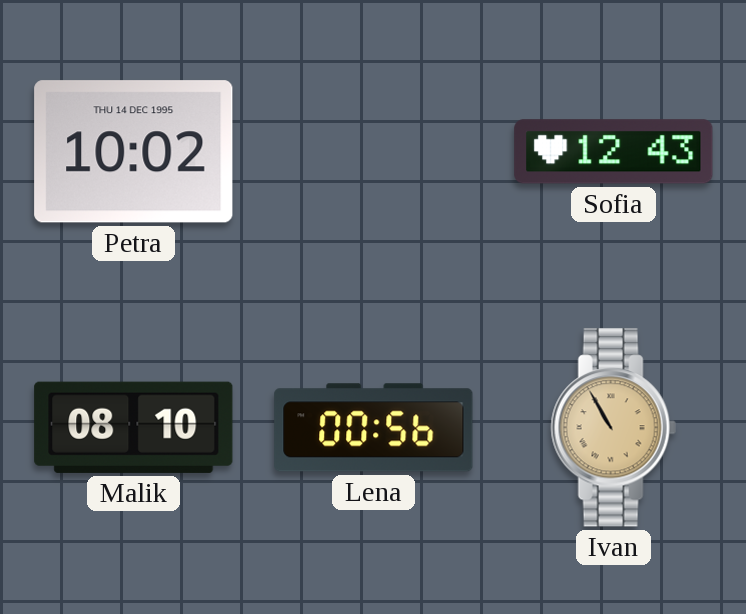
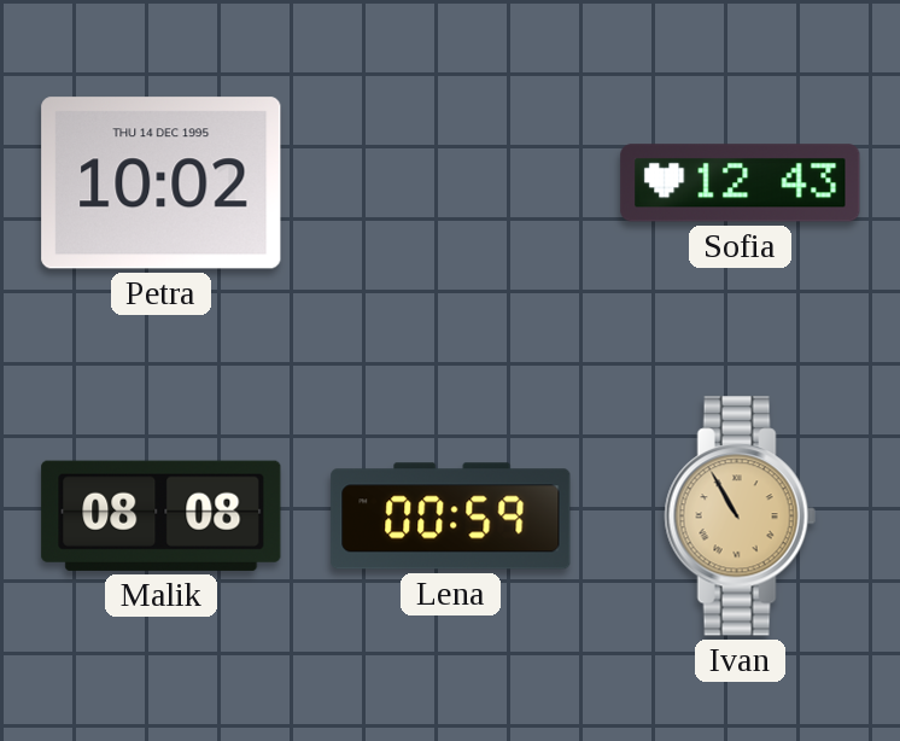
Malik: 08:10 -> 08:08 (162, 515)
Lena: 00:56 -> 00:59 (451, 517)
